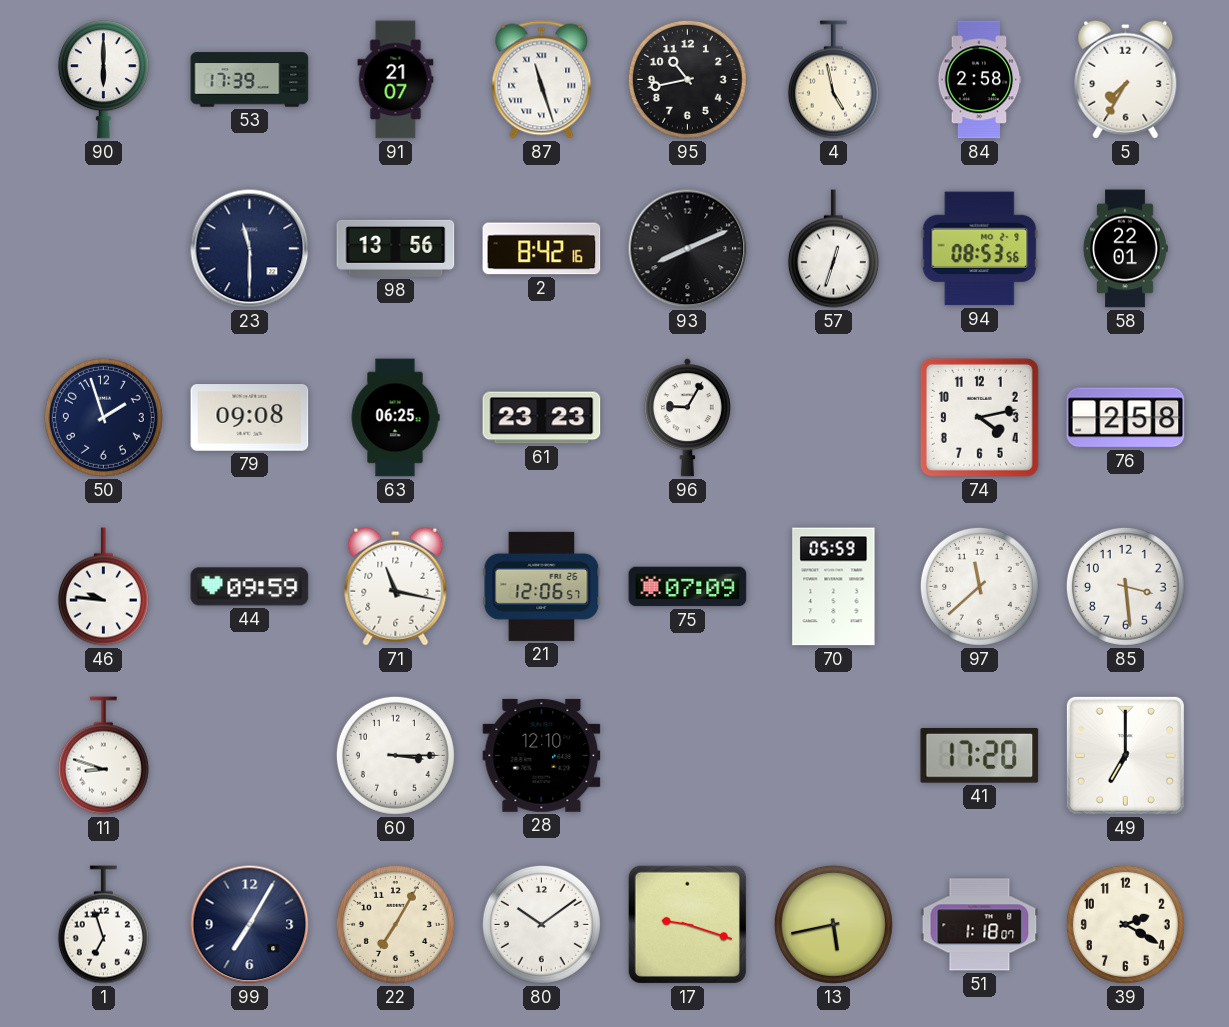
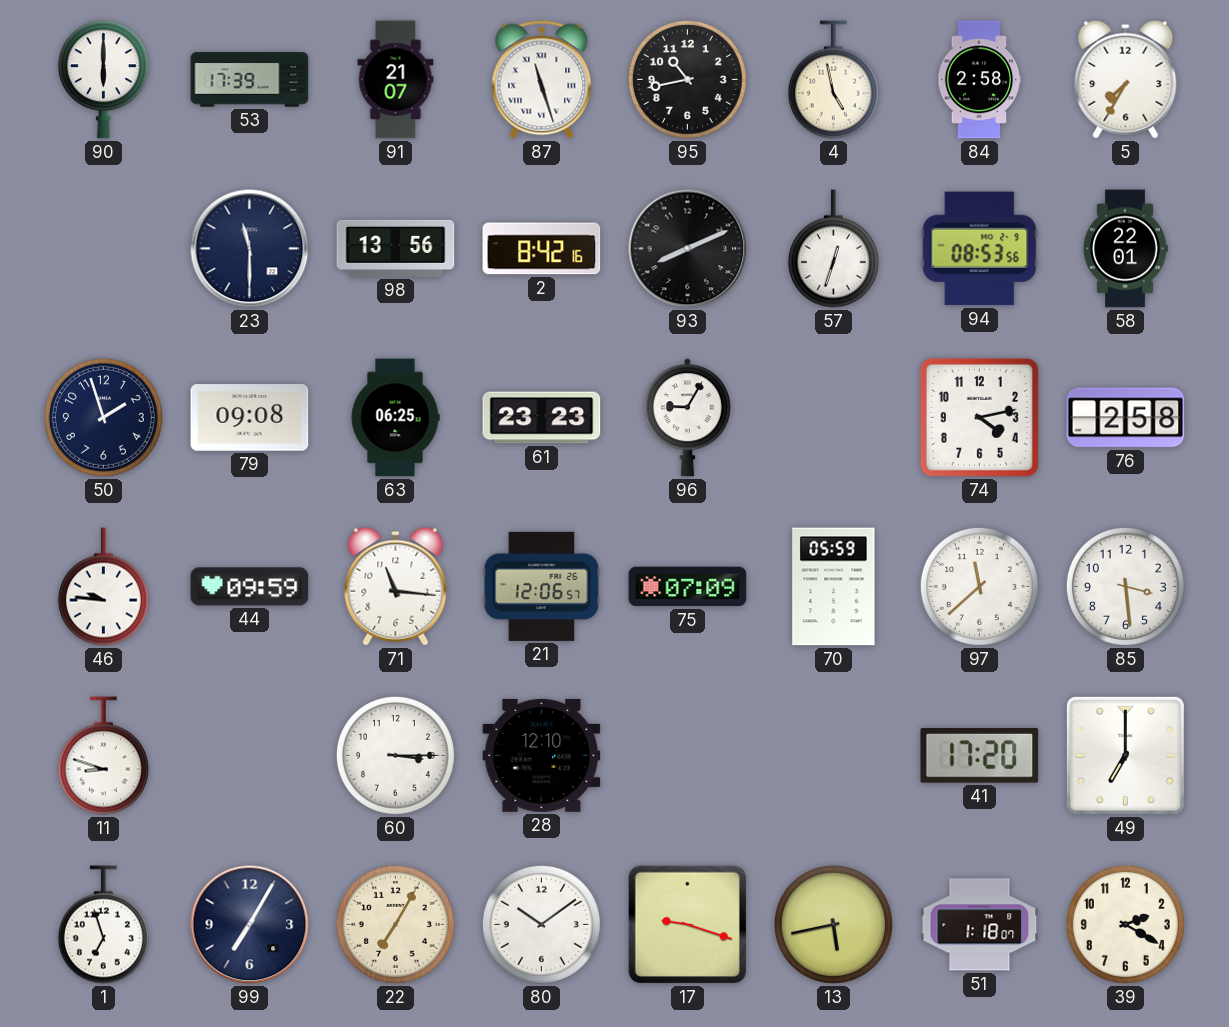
71: 11:17 -> 11:16 (396, 586)
